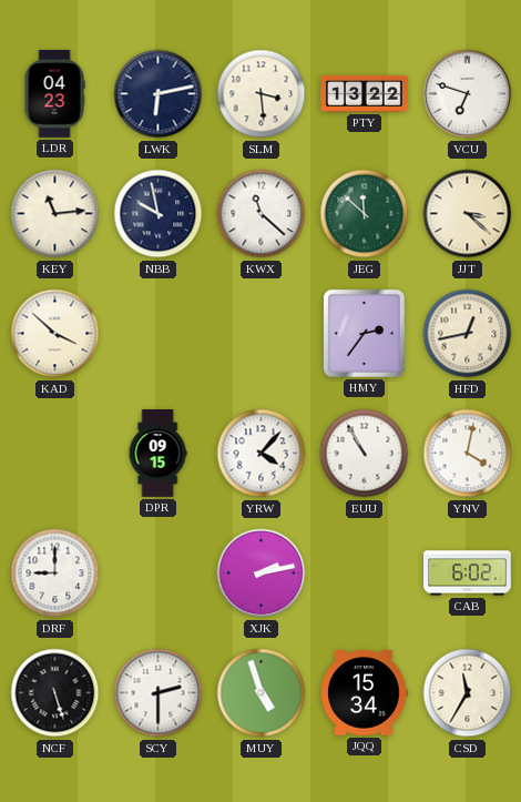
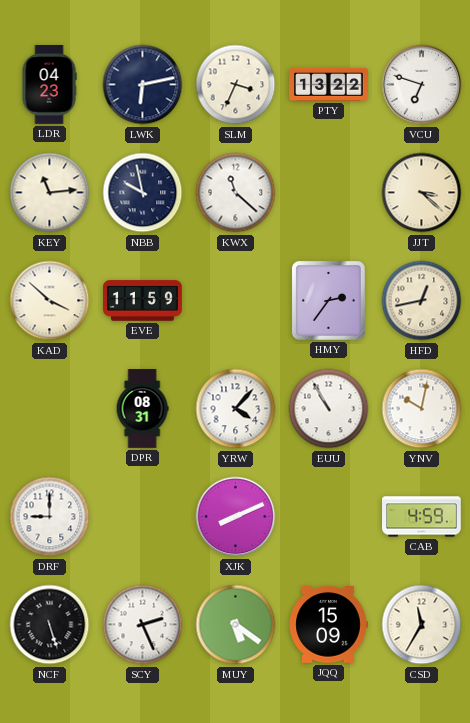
SLM: 3:29 -> 3:34 (236, 85)
JEG: 11:52 -> none (365, 214)
EVE: none -> 11:59 (143, 301)
DPR: 09:15 -> 08:31 (142, 409)
YNV: 4:02 -> 10:02 (422, 409)
XJK: 2:13 -> 8:11 (236, 517)
CAB: 6:02 -> 4:59 (422, 517)
SCY: 2:30 -> 2:26 (143, 625)
MUY: 4:57 -> 5:21 (236, 625)
JQQ: 15:34 -> 15:09 (328, 625)
